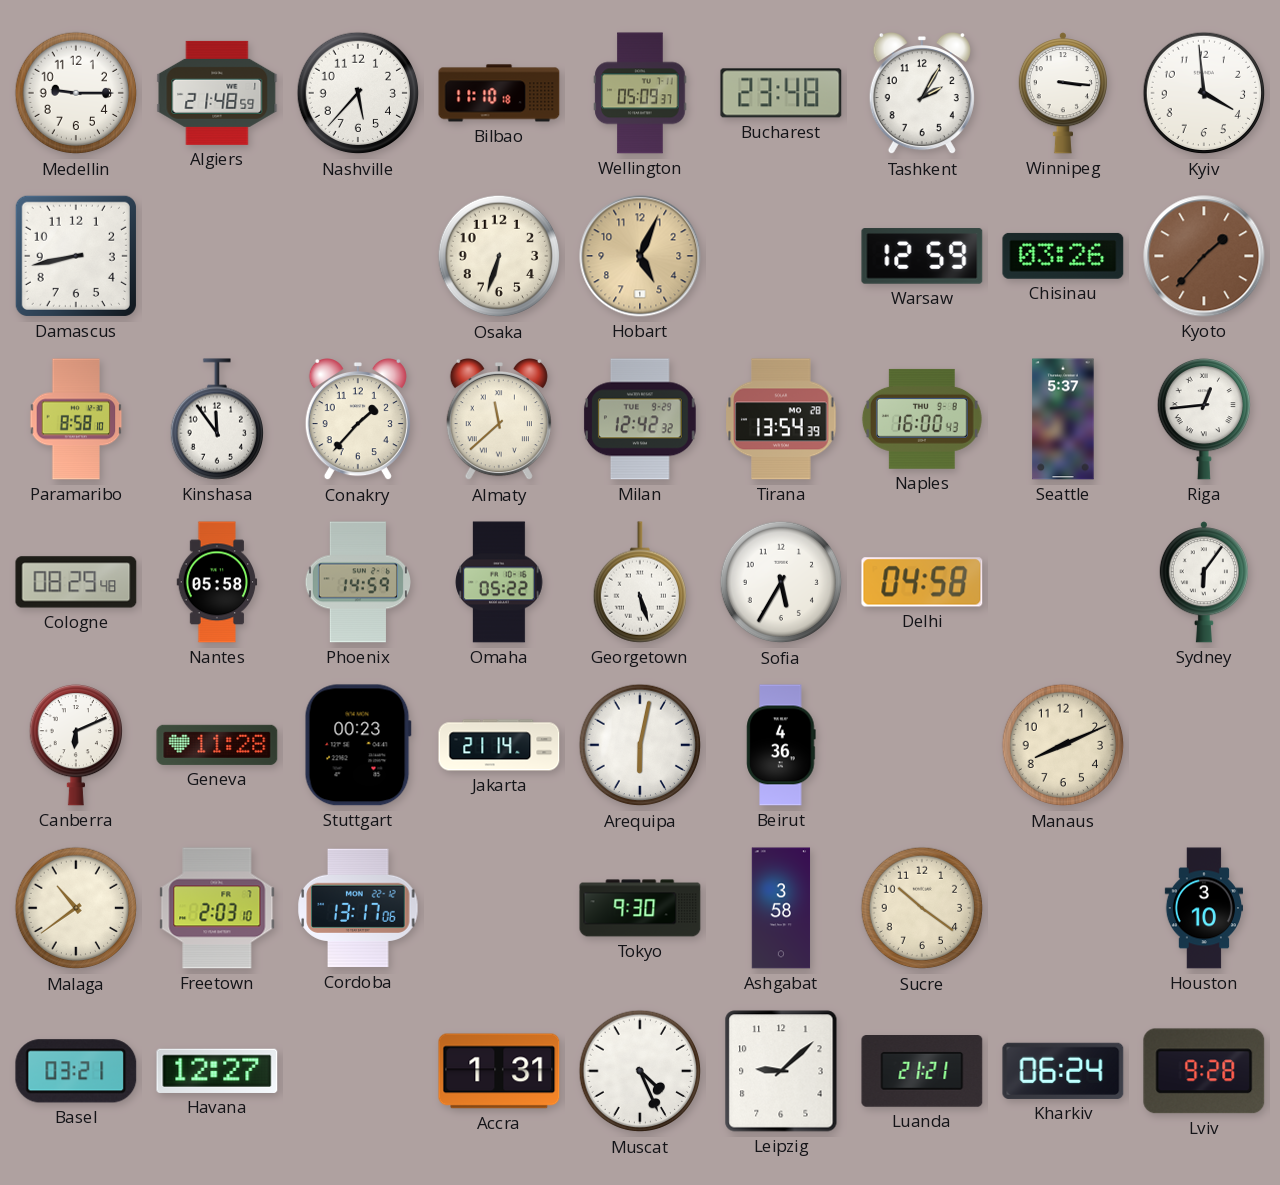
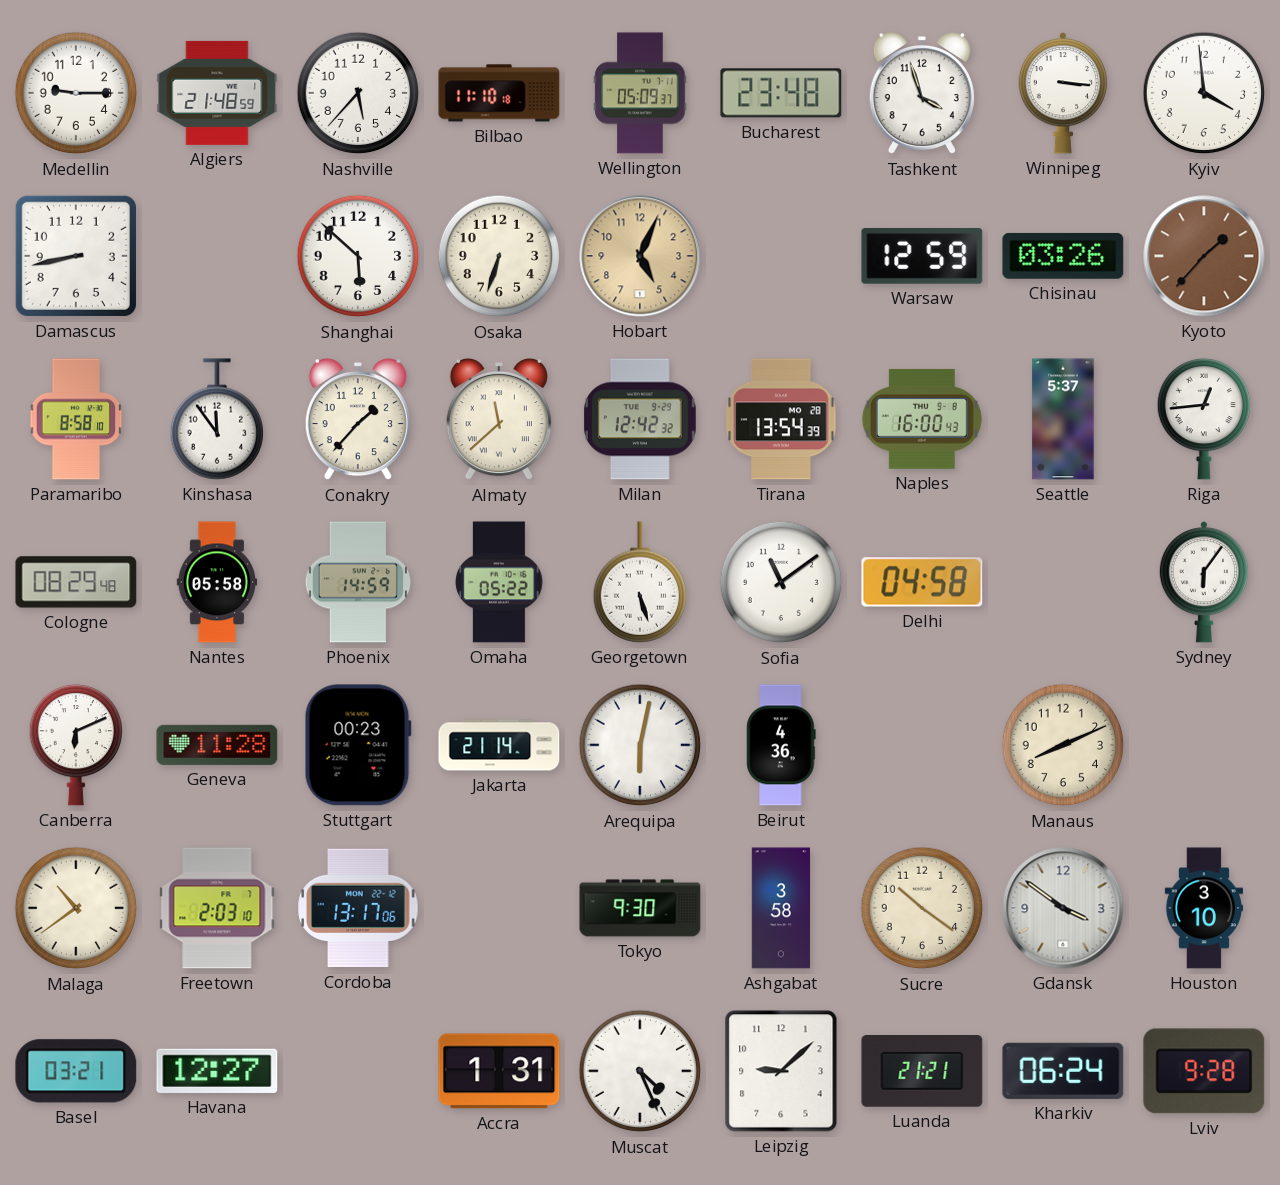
Tashkent: 2:05 -> 3:57 (922, 94)
Shanghai: none -> 5:52 (358, 256)
Sofia: 5:35 -> 11:09 (781, 582)
Gdansk: none -> 3:51 (1063, 908)
